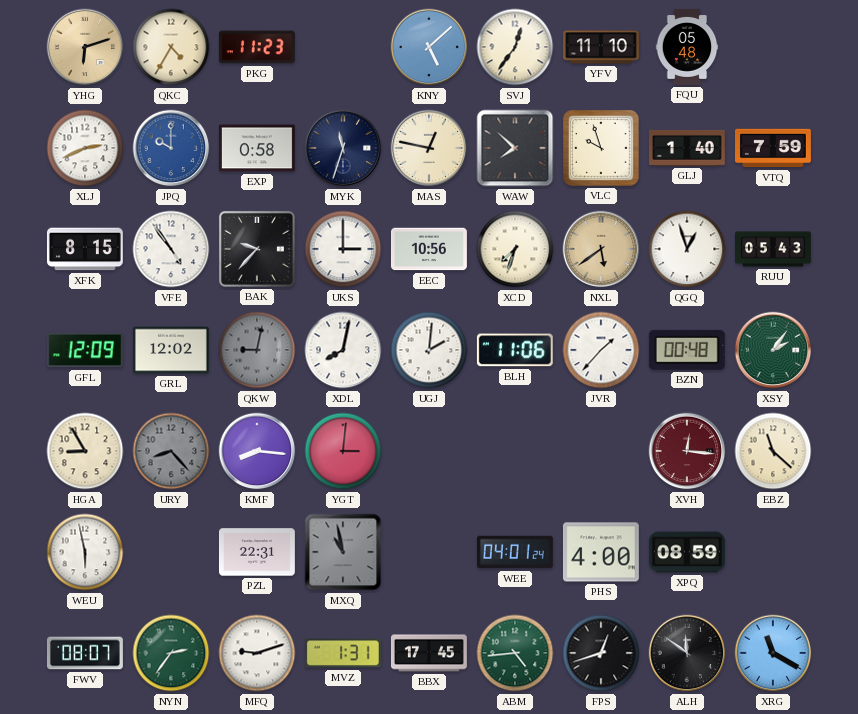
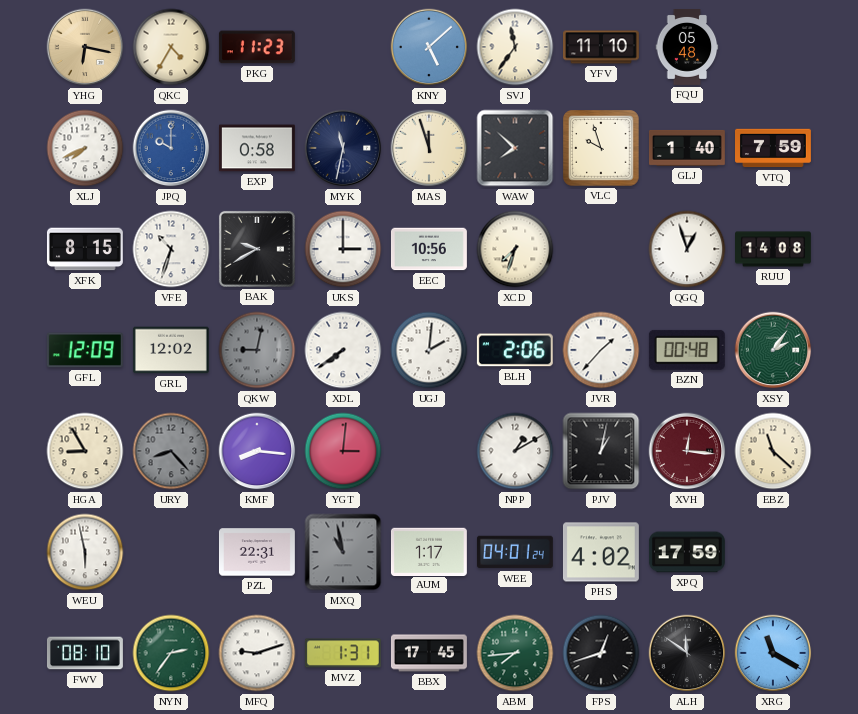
YHG: 6:12 -> 6:17 (85, 47)
SVJ: 12:36 -> 11:36 (515, 47)
XLJ: 2:41 -> 7:41 (85, 148)
MYK: 11:33 -> 11:32 (343, 148)
MAS: 12:47 -> 11:57 (429, 148)
VFE: 4:54 -> 10:33 (171, 249)
BAK: 9:37 -> 9:40 (257, 249)
NXL: 5:39 -> none (601, 249)
RUU: 05:43 -> 14:08 (774, 249)
XDL: 8:02 -> 7:39 (343, 350)
BLH: 11:06 -> 2:06 (515, 350)
NPP: none -> 1:10 (515, 451)
PJV: none -> 1:02 (601, 451)
AUM: none -> 1:17 (429, 551)
PHS: 4:00 -> 4:02 (601, 552)
XPQ: 08:59 -> 17:59 (687, 552)
FWV: 08:07 -> 08:10 (85, 653)
ABM: 4:44 -> 7:44 (515, 653)
